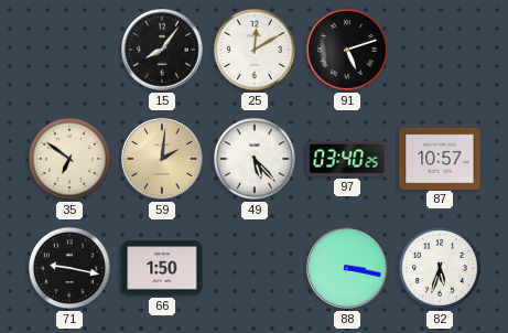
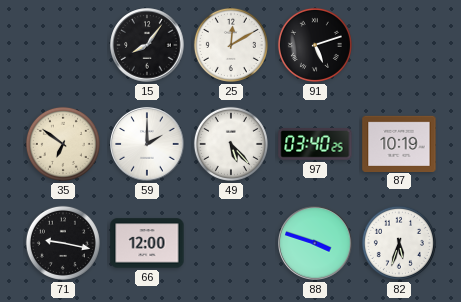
59: 2:01 -> 2:00 (147, 144)
59 dial: champagne -> white (147, 144)
87: 10:57 -> 10:19 (399, 143)
66: 1:50 -> 12:00 (147, 243)
88: 3:17 -> 3:48 (315, 243)
